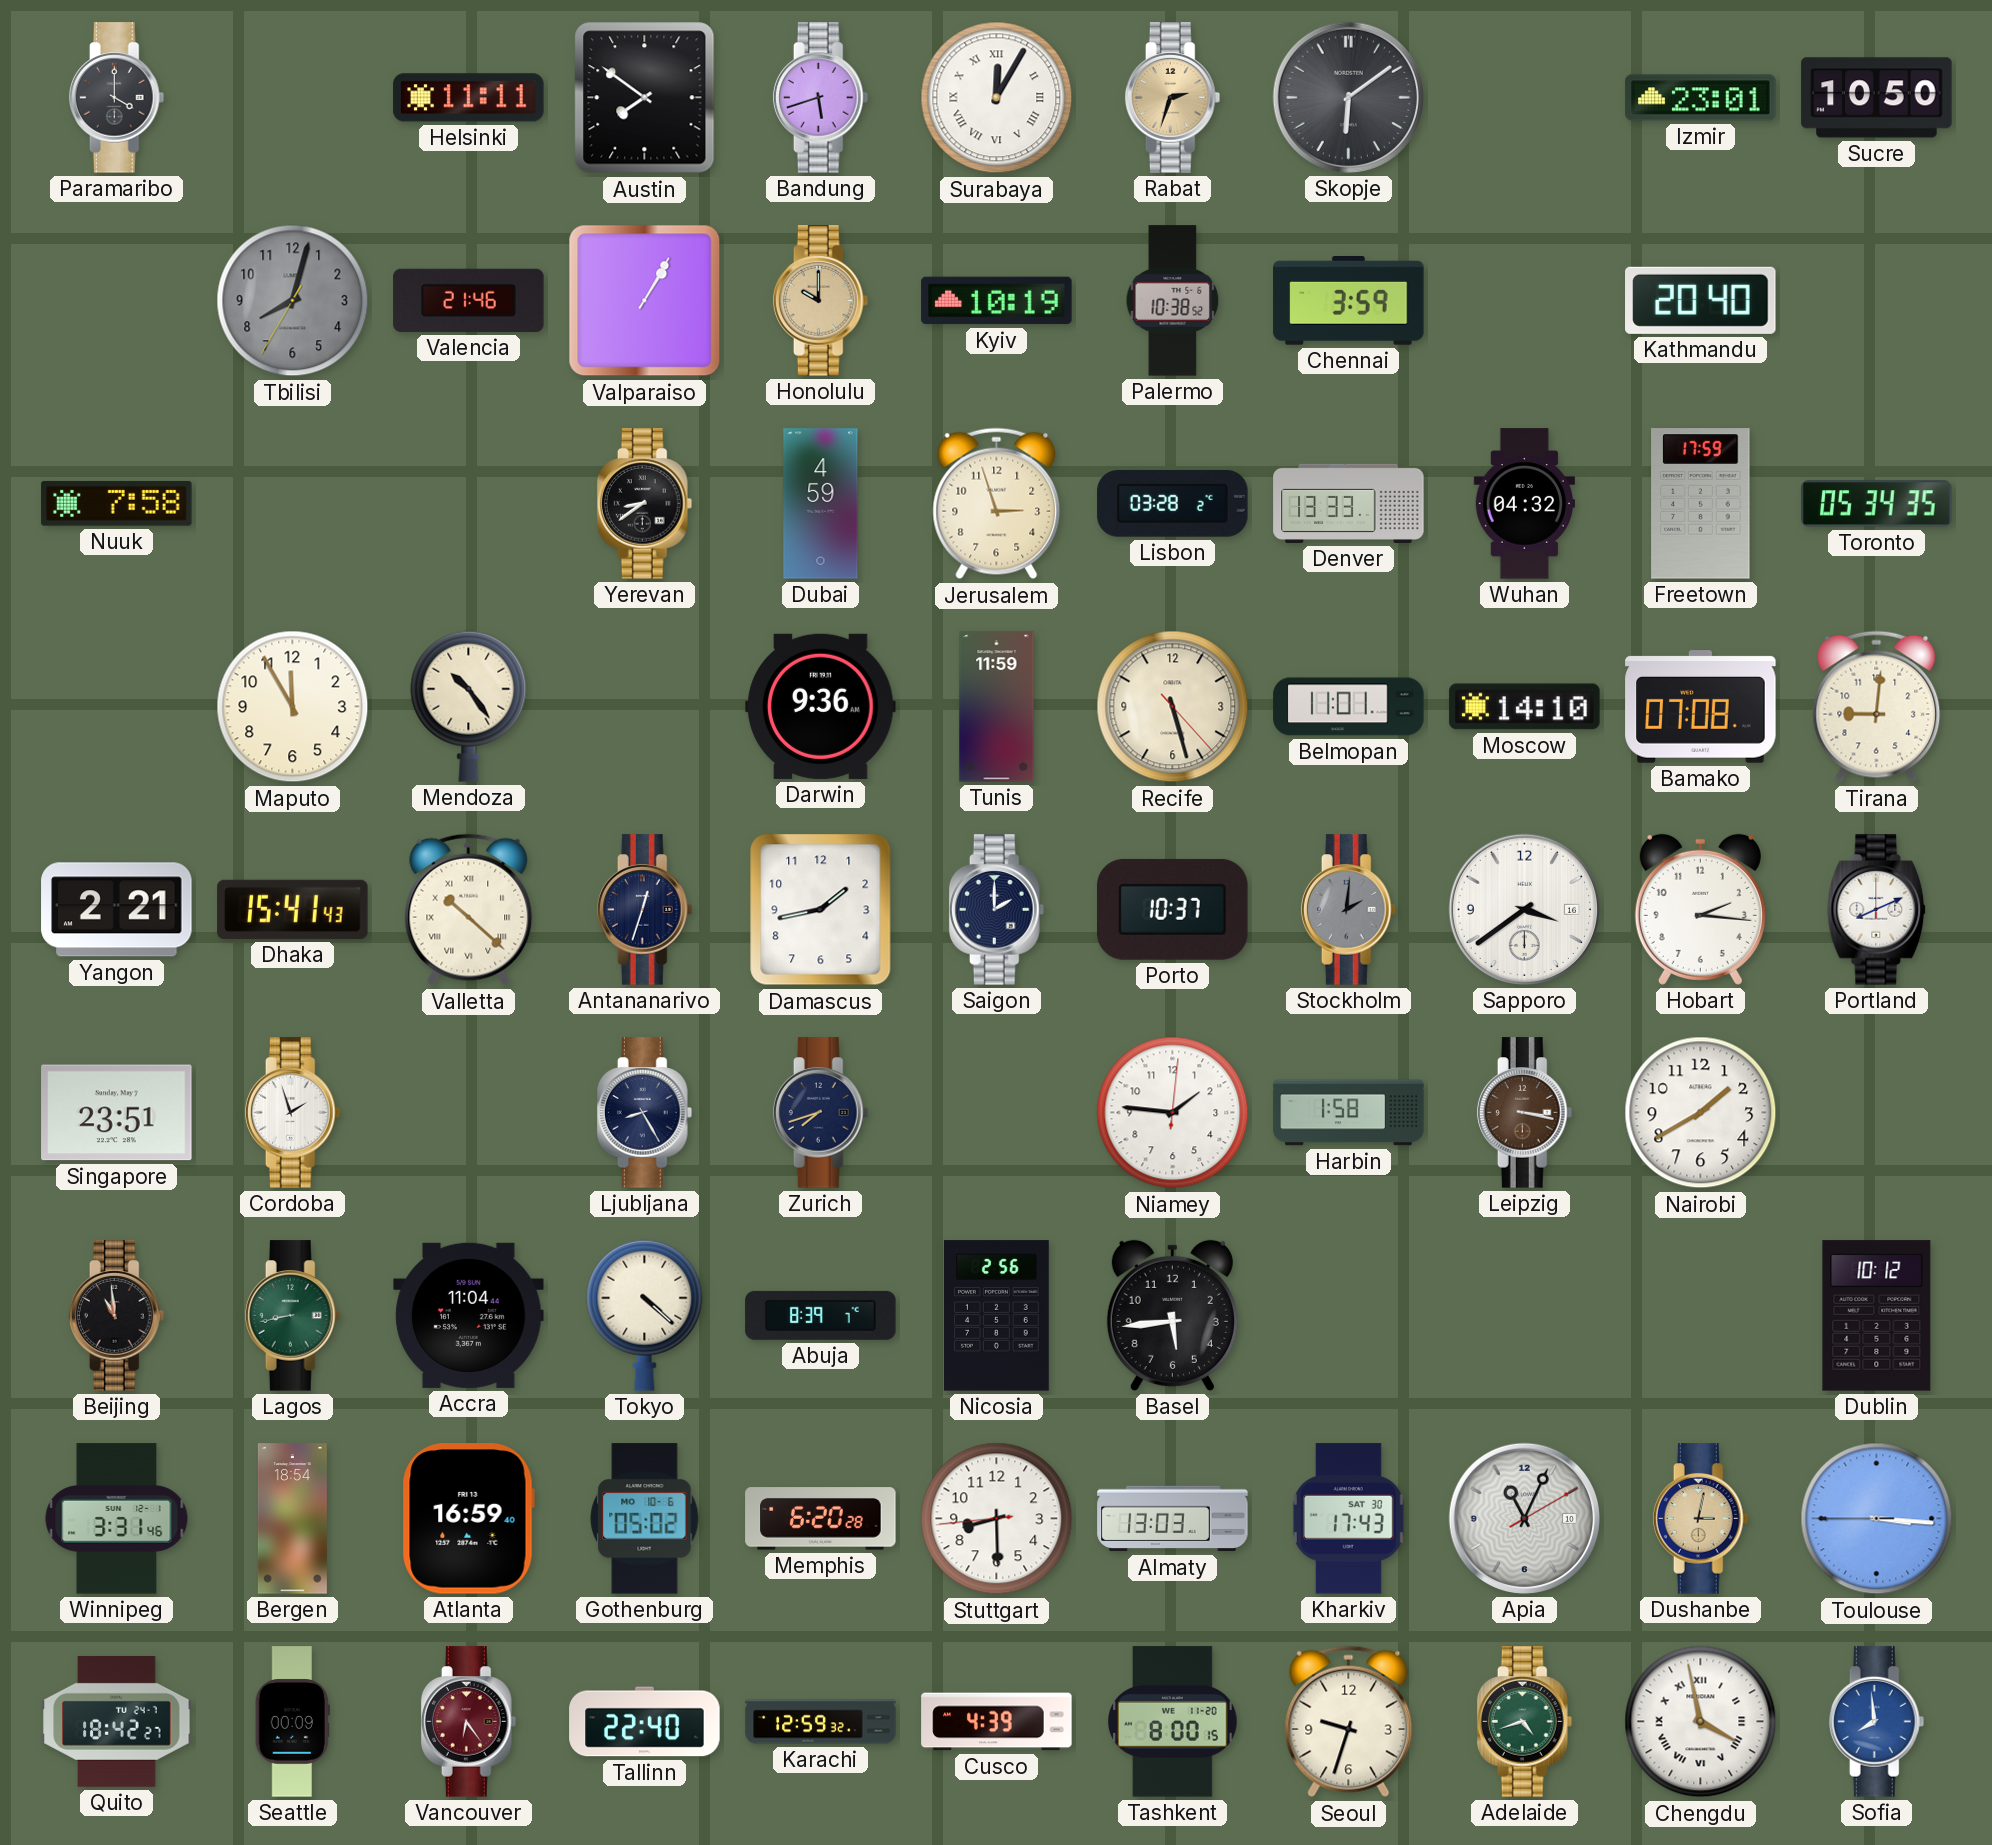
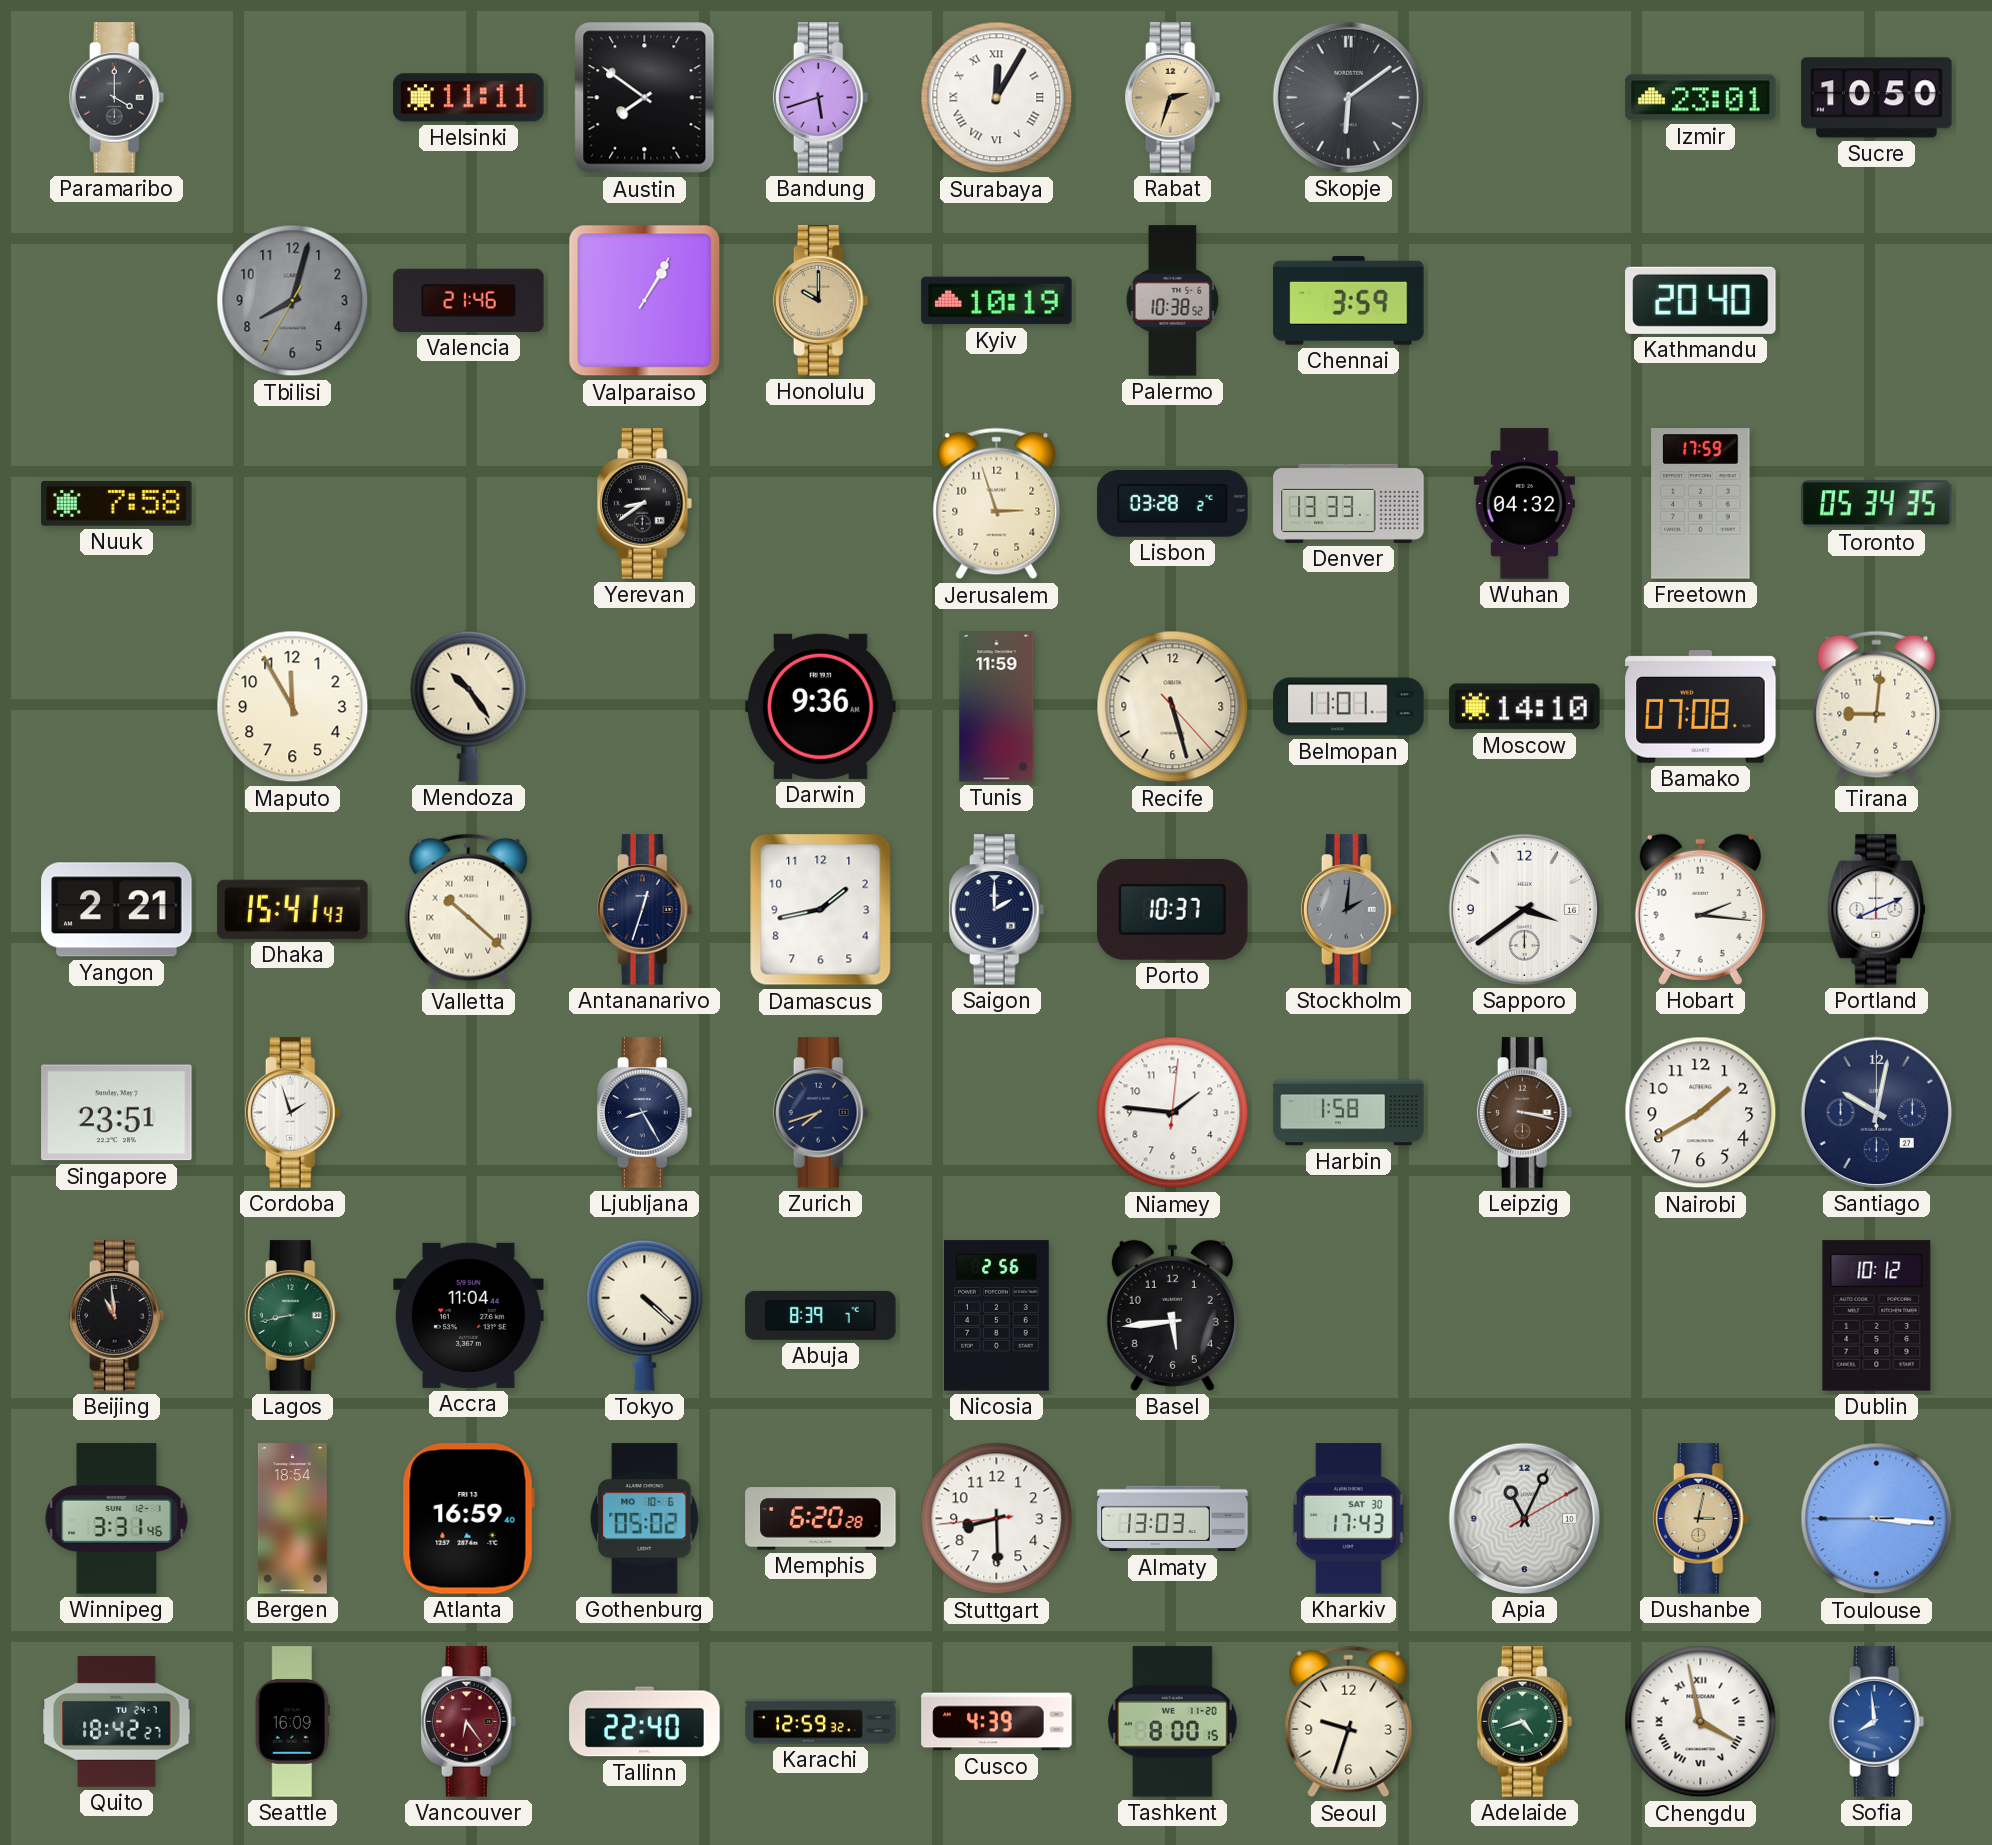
Dubai: 4:59 -> none (821, 504)
Santiago: none -> 10:02 (1876, 1112)
Seattle: 00:09 -> 16:09 (292, 1722)
